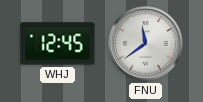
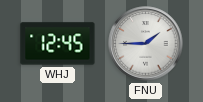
FNU: 11:39 -> 1:45 (146, 44)
